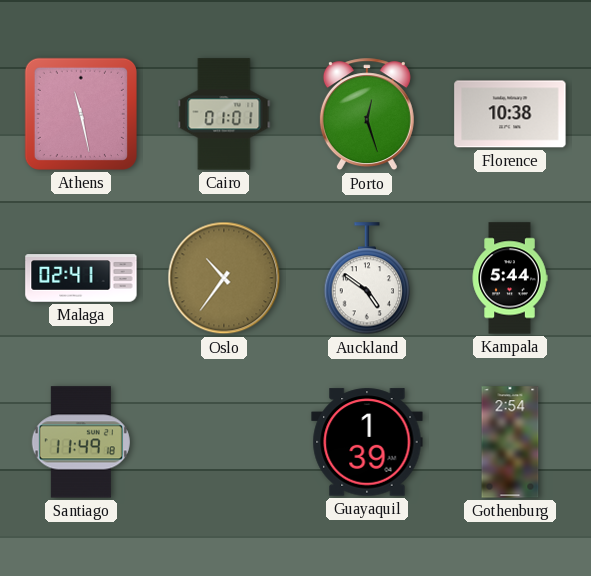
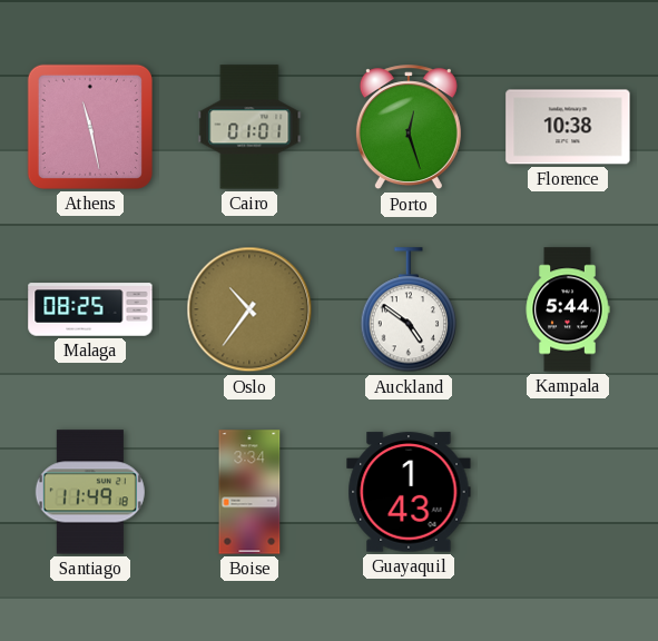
Malaga: 02:41 -> 08:25 (90, 309)
Boise: none -> 3:34 (249, 492)
Guayaquil: 1:39 -> 1:43 (409, 492)
Gothenburg: 2:54 -> none (510, 442)
